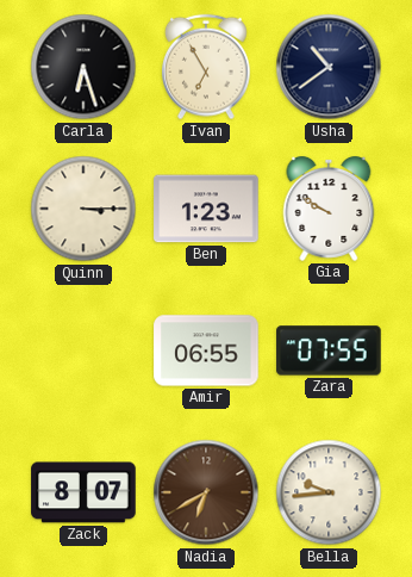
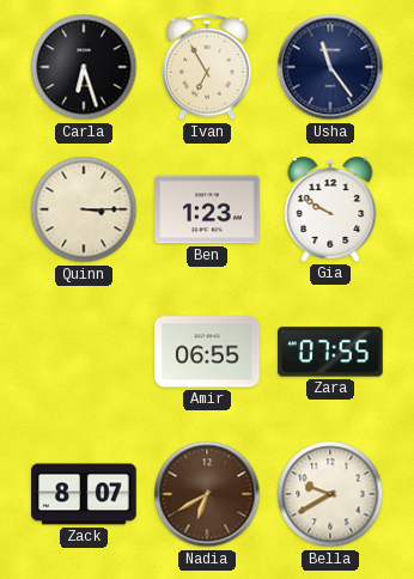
Usha: 10:39 -> 11:24 (330, 67)
Bella: 9:44 -> 9:40 (330, 494)
